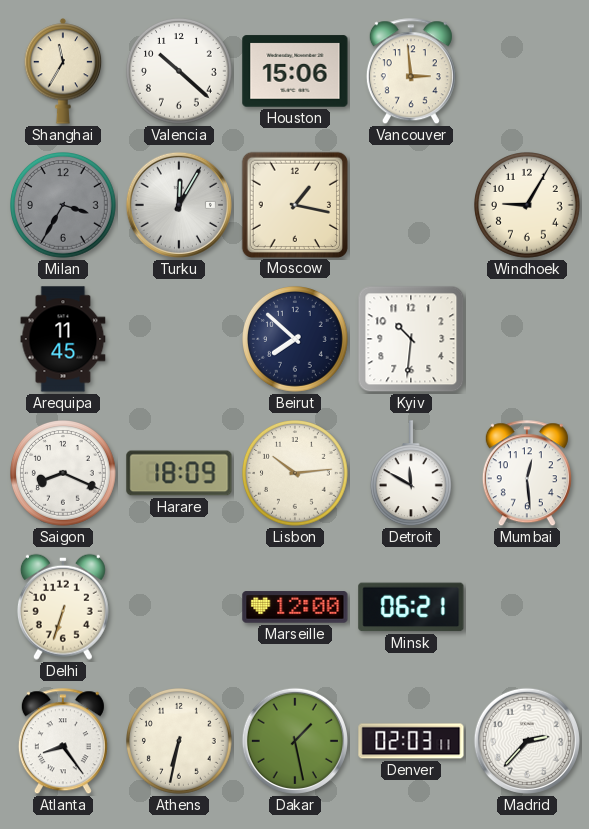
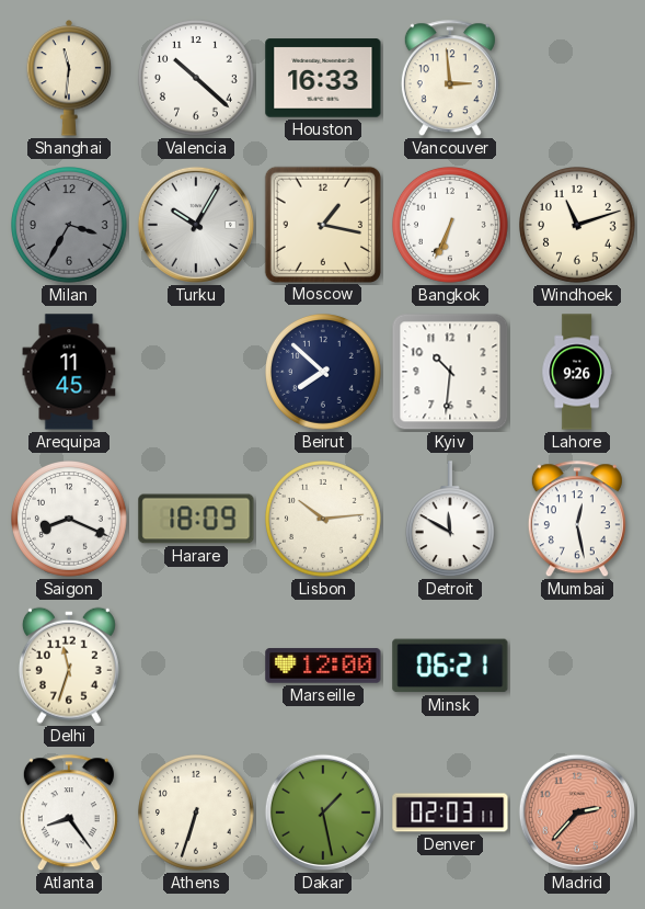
Shanghai: 11:35 -> 11:31 (69, 78)
Houston: 15:06 -> 16:33 (323, 78)
Turku: 12:05 -> 10:05 (196, 225)
Bangkok: none -> 6:34 (451, 226)
Windhoek: 9:05 -> 11:12 (578, 226)
Lahore: none -> 9:26 (577, 372)
Mumbai: 12:29 -> 12:28 (577, 520)
Delhi: 6:33 -> 11:33 (69, 666)
Athens: 6:32 -> 6:33 (197, 814)
Madrid dial: white -> salmon (577, 813)
